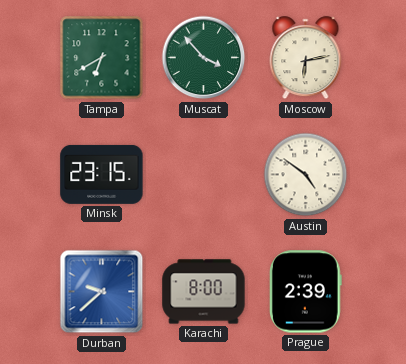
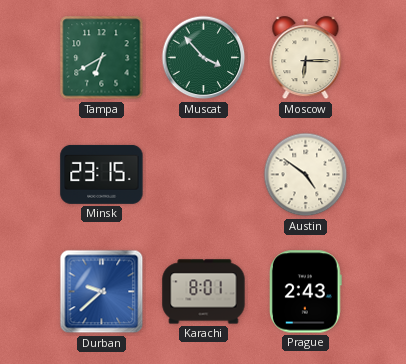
Moscow: 6:13 -> 6:15 (306, 58)
Karachi: 8:00 -> 8:01 (204, 292)
Prague: 2:39 -> 2:43 (305, 292)
